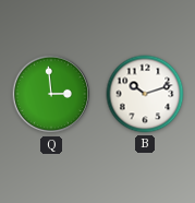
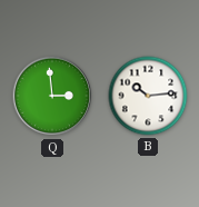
B: 10:12 -> 10:14 (148, 96)
